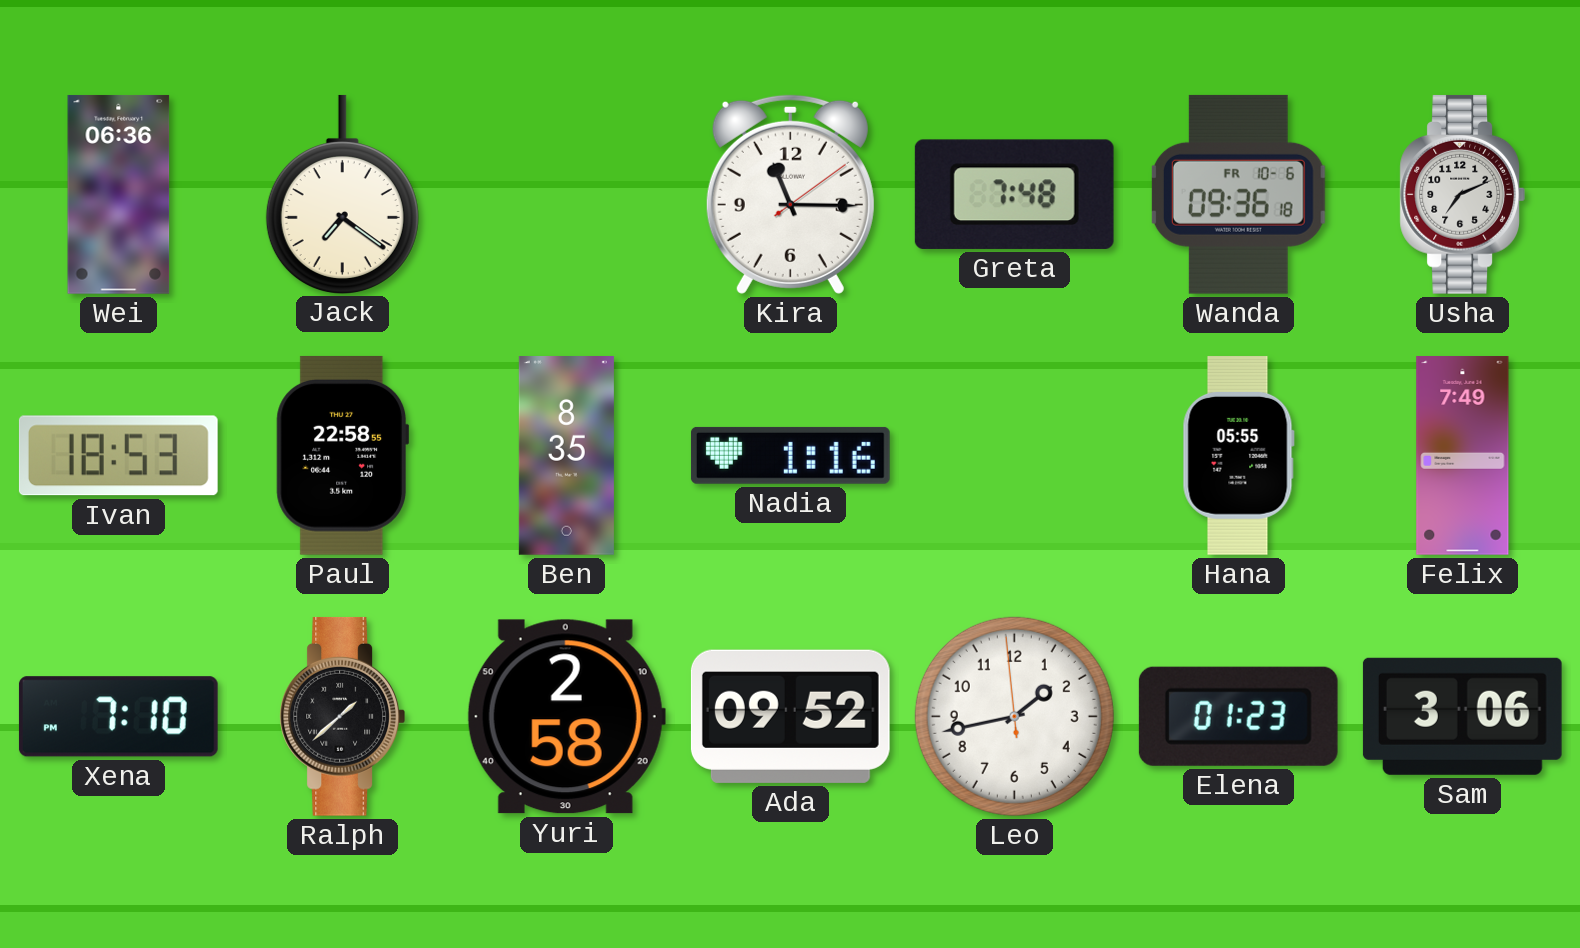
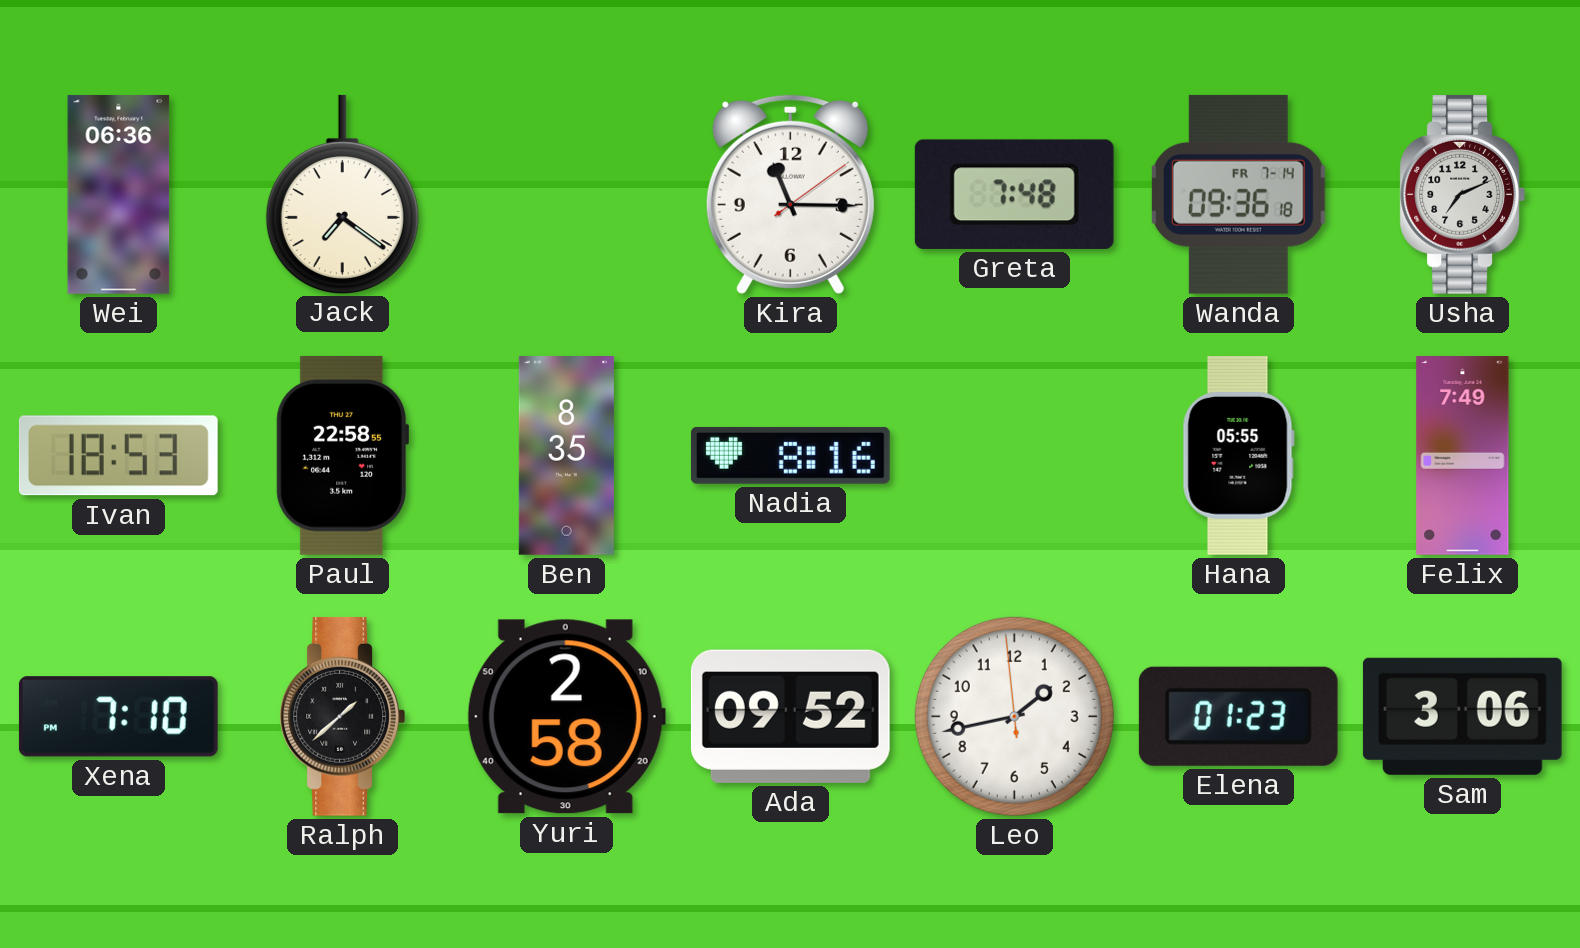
Wanda date: FR 10-6 -> FR 7-14 (1238, 194)
Nadia: 1:16 -> 8:16 (790, 455)
